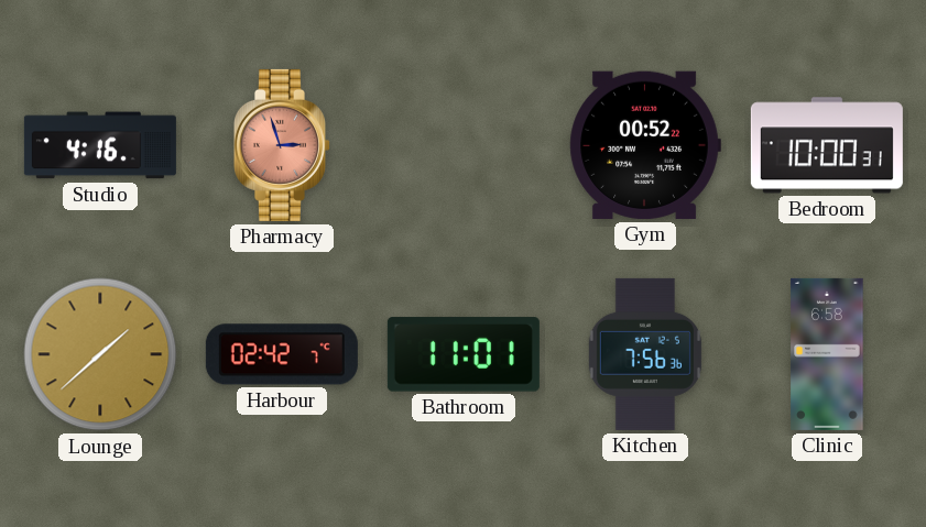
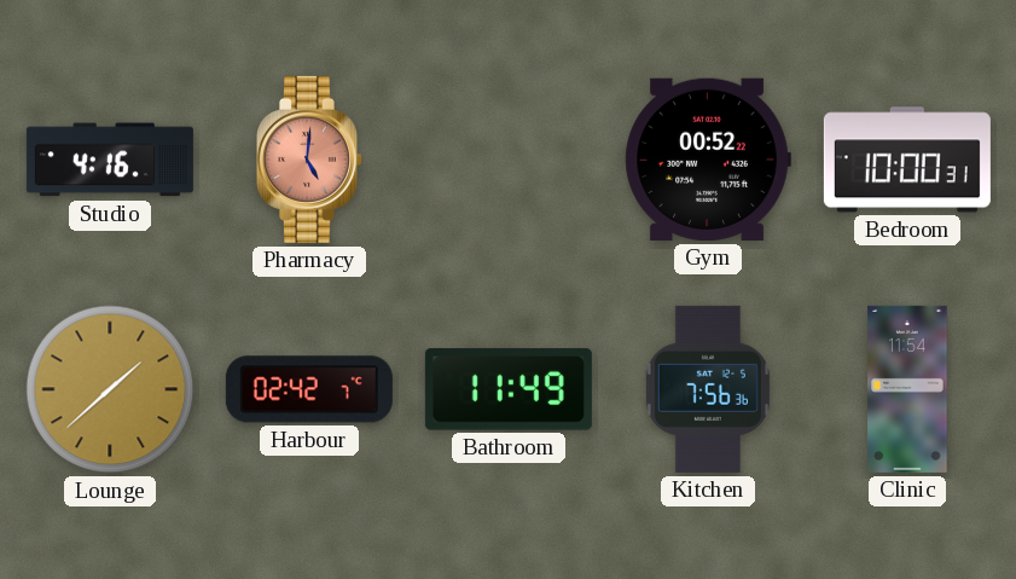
Pharmacy: 2:57 -> 5:01 (309, 160)
Bathroom: 11:01 -> 11:49 (509, 389)
Clinic: 6:58 -> 11:54 (907, 389)
